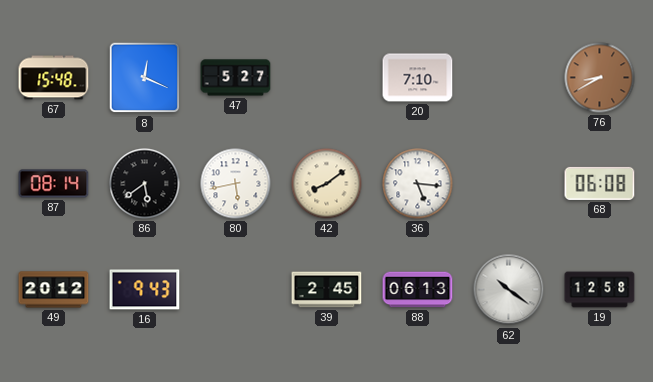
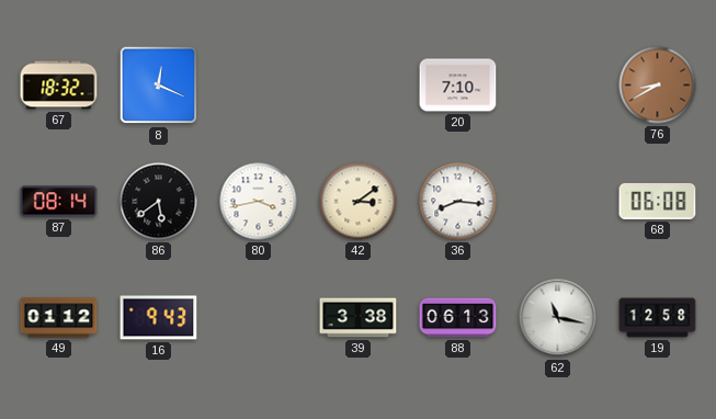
67: 15:48 -> 18:32 (59, 86)
47: 5:27 -> none (236, 78)
80: 5:43 -> 3:43 (259, 202)
42: 8:09 -> 3:09 (359, 202)
36: 5:16 -> 8:16 (458, 202)
49: 20:12 -> 01:12 (59, 318)
39: 2:45 -> 3:38 (359, 318)
62: 10:21 -> 11:17 (558, 318)
